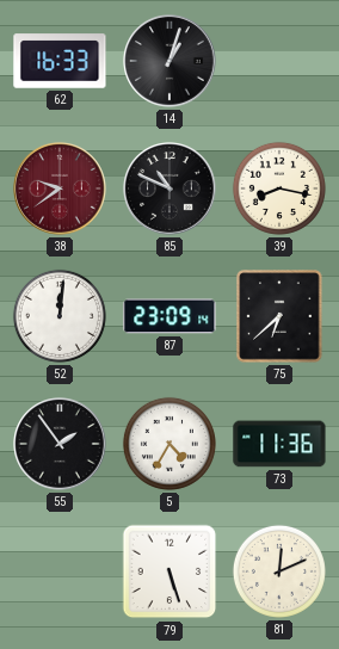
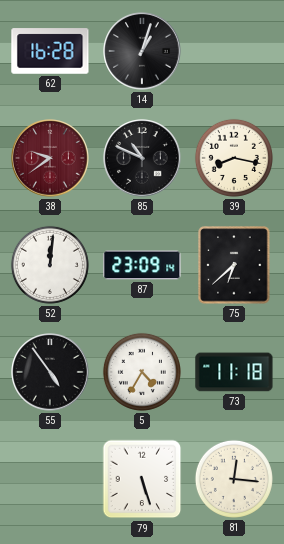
62: 16:33 -> 16:28 (50, 51)
55: 1:54 -> 4:54 (50, 372)
73: 11:36 -> 11:18 (234, 372)
81: 12:11 -> 12:16 (234, 479)
